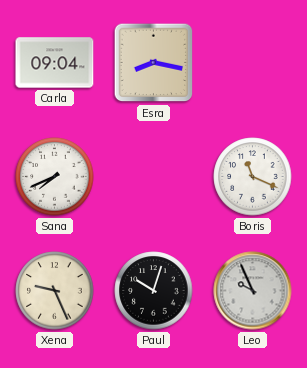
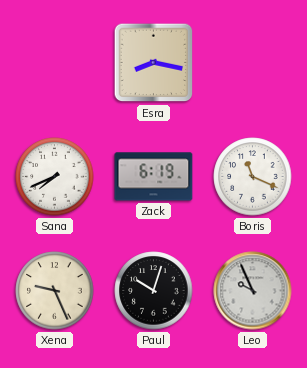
Carla: 09:04 -> none (55, 63)
Zack: none -> 6:19 (154, 177)
